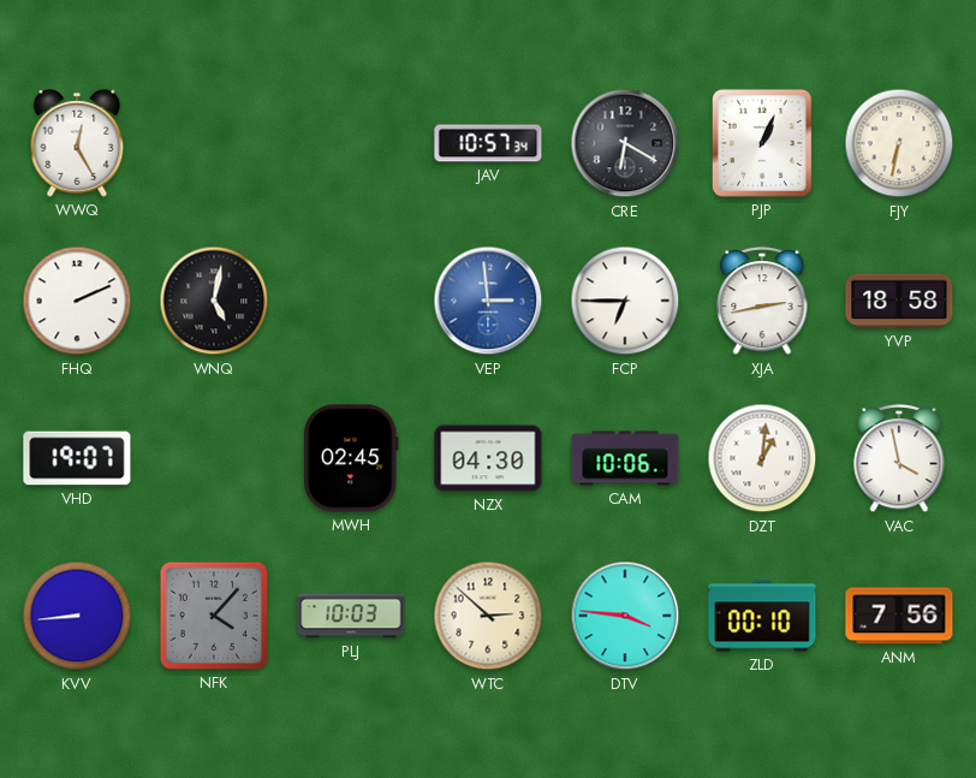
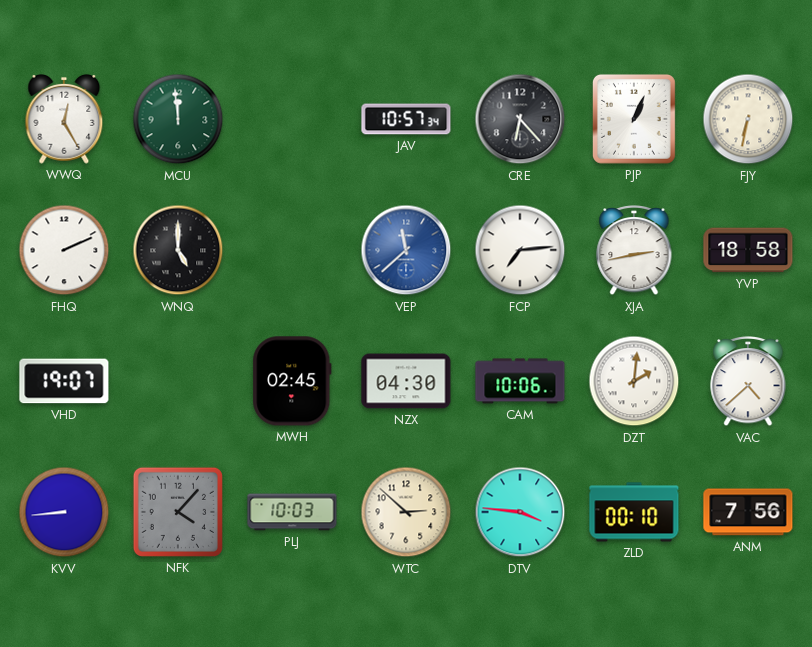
MCU: none -> 11:59 (178, 119)
CRE: 6:20 -> 6:23 (520, 119)
WNQ: 5:02 -> 5:00 (178, 250)
VEP: 2:59 -> 11:38 (406, 250)
FCP: 6:45 -> 7:14 (520, 250)
DZT: 1:01 -> 2:01 (634, 381)
VAC: 3:58 -> 4:38 (748, 381)
